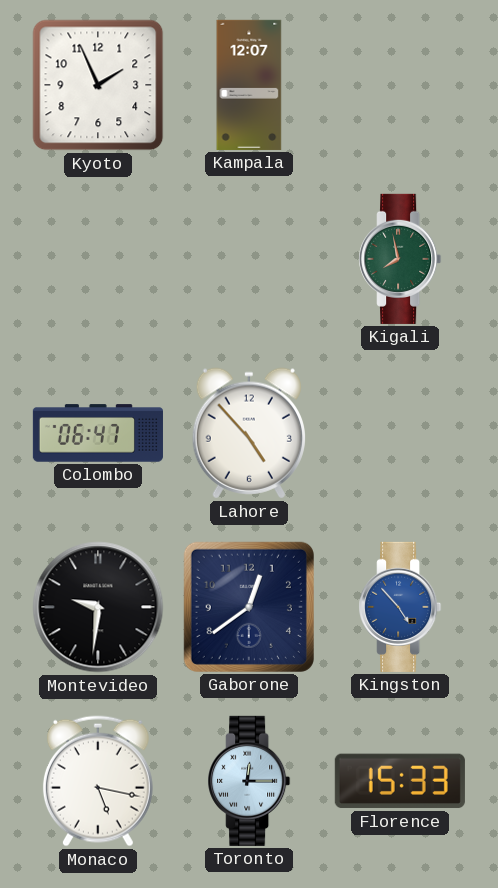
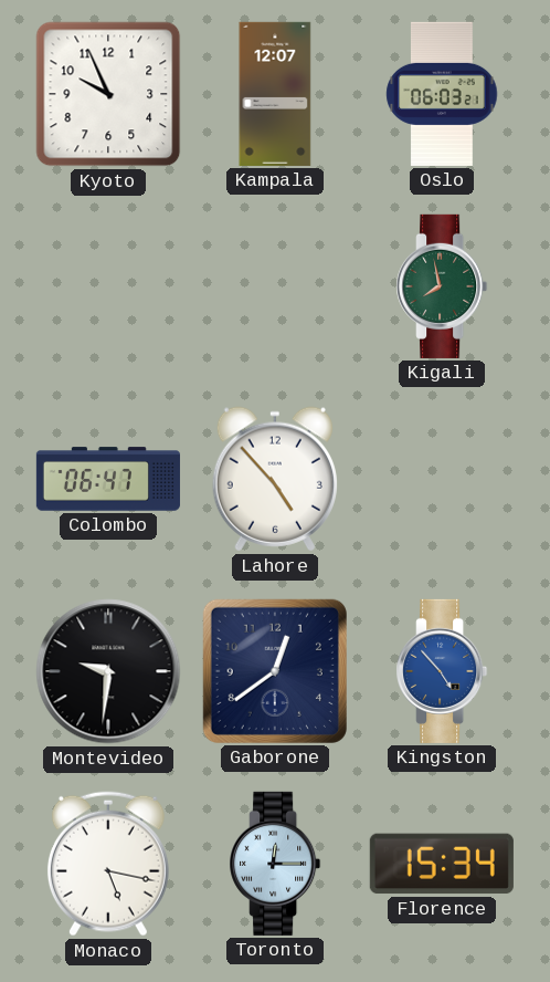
Kyoto: 1:56 -> 9:56 (108, 94)
Oslo: none -> 06:03 (442, 94)
Florence: 15:33 -> 15:34 (442, 864)
